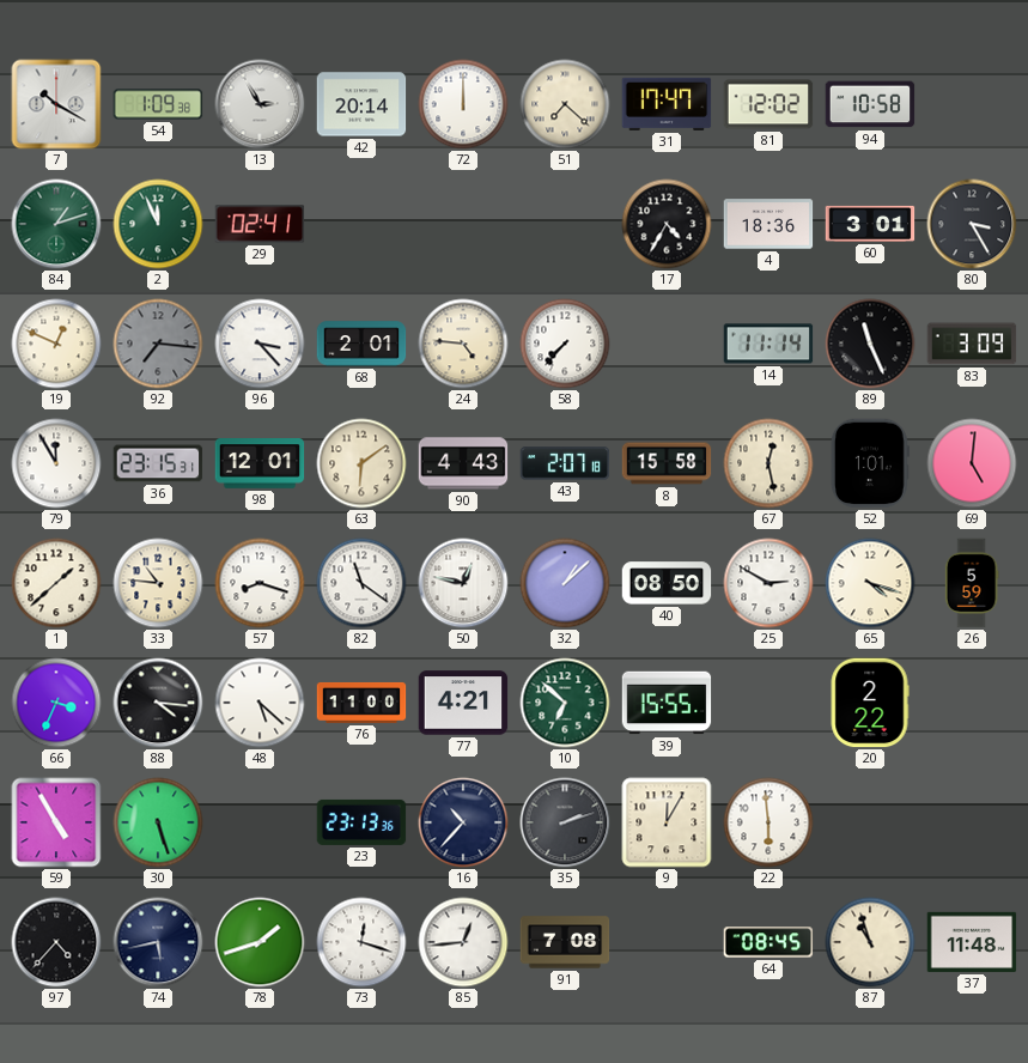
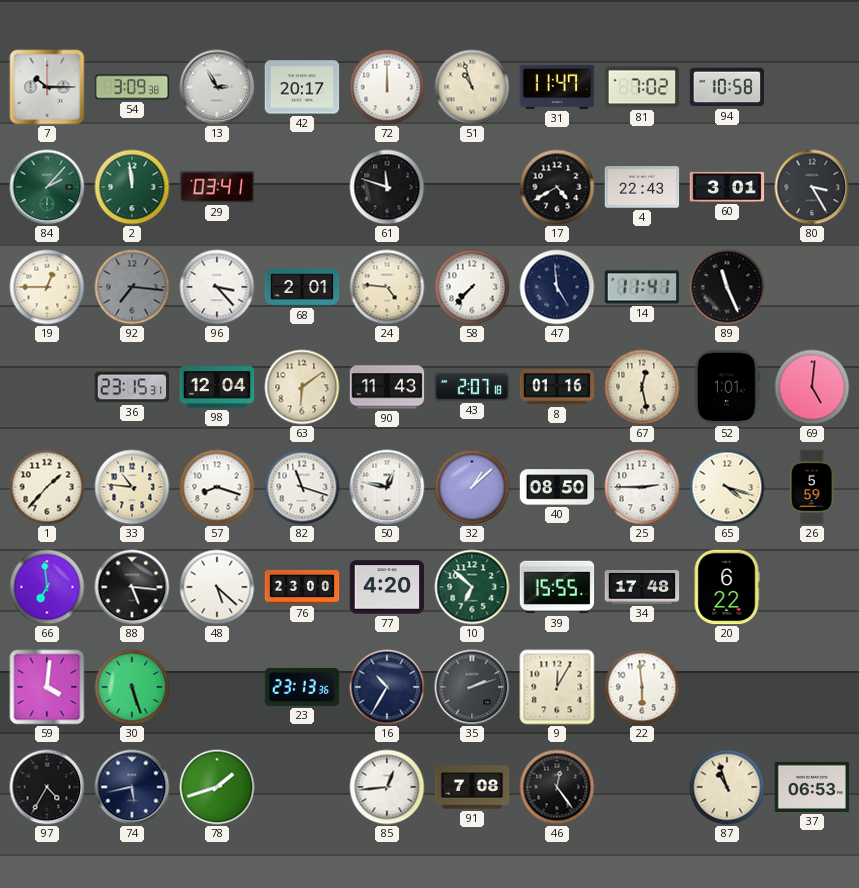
7: 10:20 -> 10:15 (47, 87)
54: 1:09 -> 3:09 (132, 87)
42: 20:14 -> 20:17 (302, 87)
51: 7:22 -> 10:57 (472, 87)
31: 17:47 -> 11:47 (557, 87)
81: 12:02 -> 7:02 (642, 87)
84: 1:12 -> 2:07 (47, 187)
2: 11:56 -> 11:59 (132, 187)
29: 02:41 -> 03:41 (217, 187)
61: none -> 11:48 (387, 187)
17: 4:35 -> 4:40 (557, 187)
4: 18:36 -> 22:43 (642, 187)
19: 12:49 -> 12:45 (47, 287)
47: none -> 4:59 (557, 287)
14: 11:14 -> 11:41 (642, 287)
83: 3:09 -> none (972, 344)
79: 11:55 -> none (56, 463)
98: 12:01 -> 12:04 (217, 388)
90: 4:43 -> 11:43 (387, 387)
8: 15:58 -> 01:16 (557, 387)
1: 1:38 -> 1:37 (47, 487)
82: 11:21 -> 11:18 (302, 487)
25: 2:50 -> 2:45 (642, 487)
66: 3:34 -> 6:59 (47, 587)
88: 4:16 -> 5:16 (132, 587)
76: 11:00 -> 23:00 (302, 587)
77: 4:21 -> 4:20 (387, 587)
34: none -> 17:48 (642, 587)
20: 2:22 -> 6:22 (727, 587)
59: 4:55 -> 4:01 (47, 687)
16: 10:37 -> 10:35 (387, 687)
97: 4:37 -> 4:35 (47, 787)
73: 12:18 -> none (361, 942)
46: none -> 12:24 (557, 787)
64: 08:45 -> none (768, 942)
37: 11:48 -> 06:53 (812, 787)
